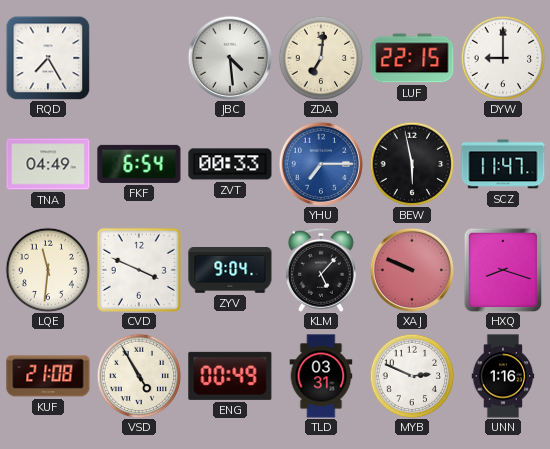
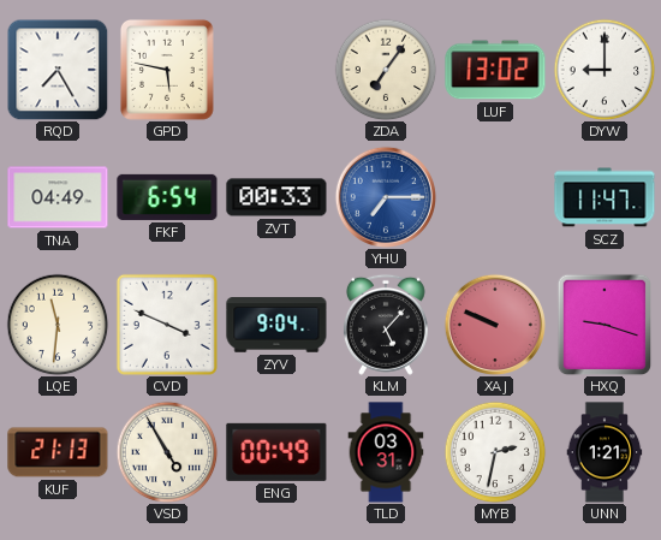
GPD: none -> 5:47 (167, 70)
JBC: 4:29 -> none (229, 57)
ZDA: 7:01 -> 7:06 (386, 70)
LUF: 22:15 -> 13:02 (495, 70)
BEW: 5:58 -> none (412, 164)
HXQ: 8:18 -> 9:18 (605, 325)
KUF: 21:08 -> 21:13 (58, 452)
MYB: 2:49 -> 2:32 (495, 452)
UNN: 1:16 -> 1:21 (605, 452)
